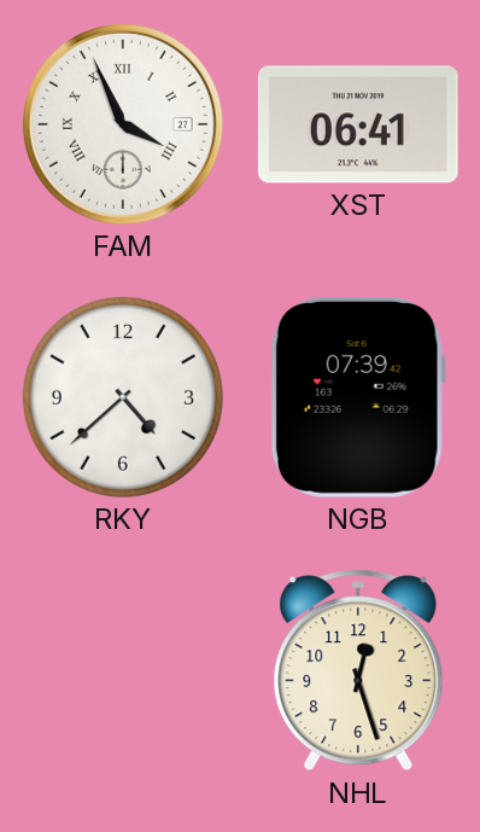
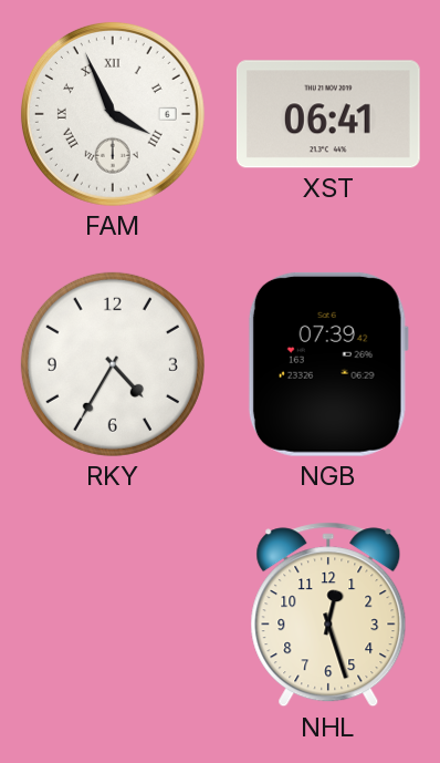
FAM date: 27 -> 6 (113, 114)
RKY: 4:38 -> 4:35 (113, 364)
